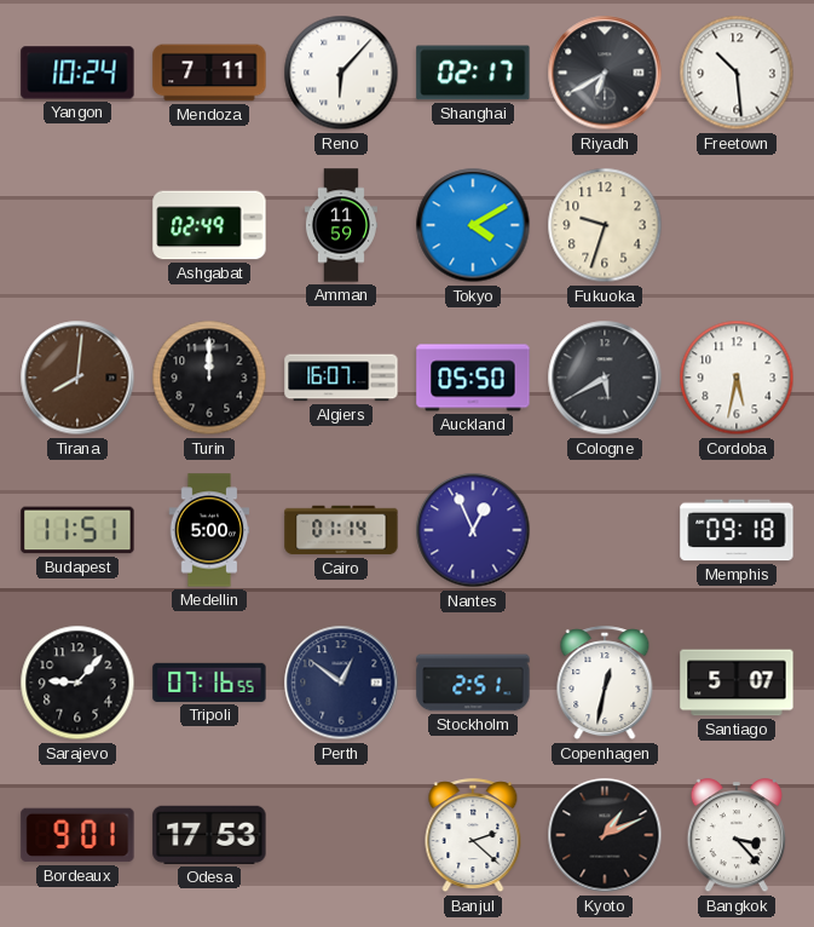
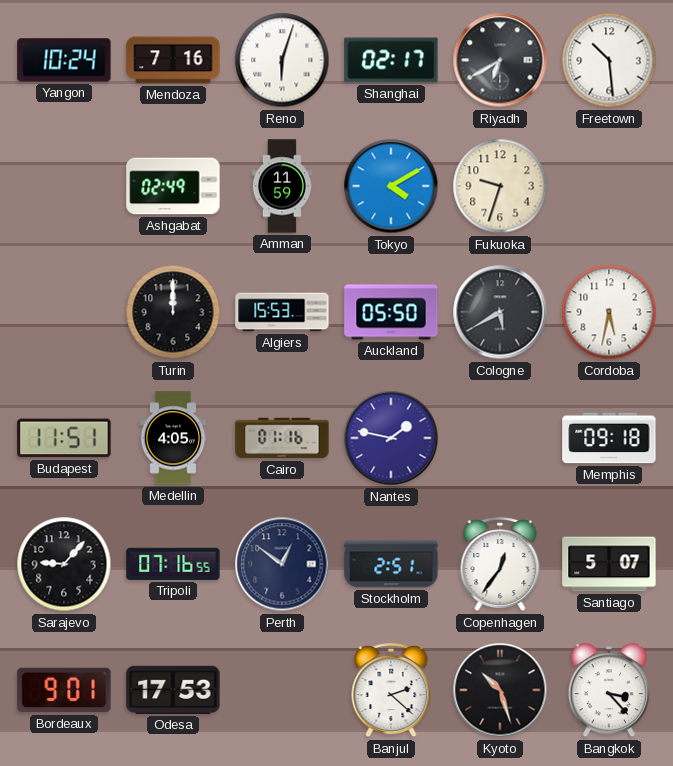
Mendoza: 7:11 -> 7:16 (173, 60)
Reno: 6:07 -> 6:03 (282, 60)
Tirana: 8:01 -> none (77, 378)
Algiers: 16:07 -> 15:53 (282, 312)
Medellin: 5:00 -> 4:05 (173, 438)
Cairo: 01:14 -> 01:16 (282, 438)
Nantes: 12:56 -> 1:47 (391, 438)
Copenhagen: 12:32 -> 12:36 (500, 565)
Kyoto: 1:11 -> 10:27 (500, 690)
